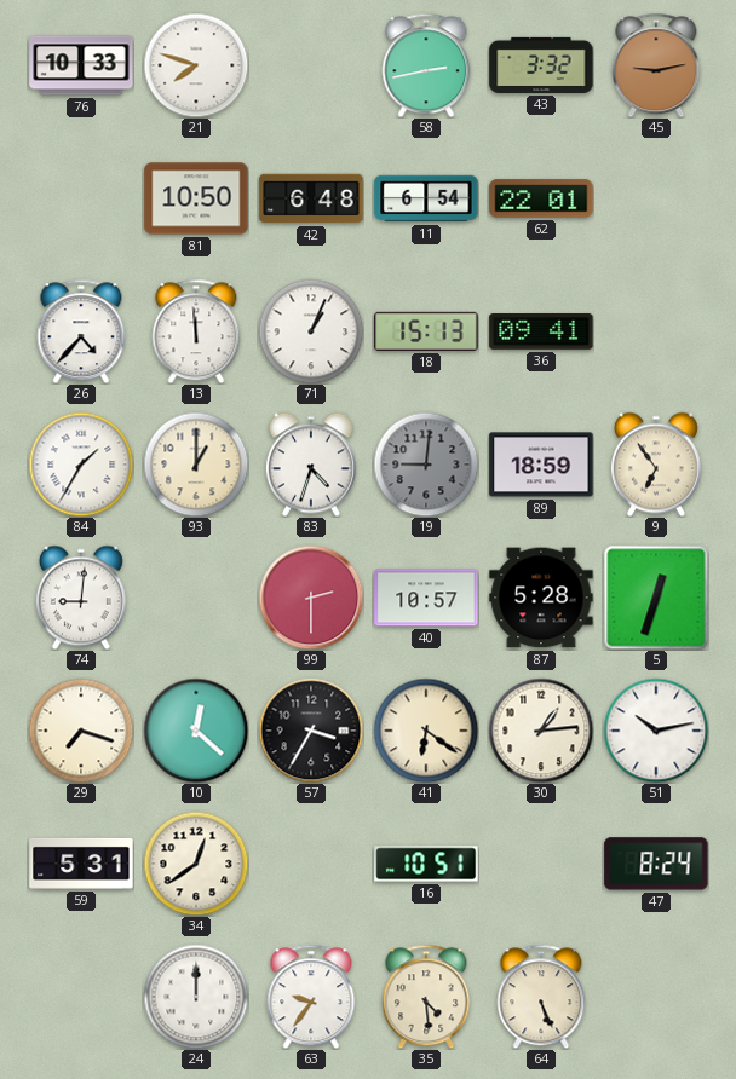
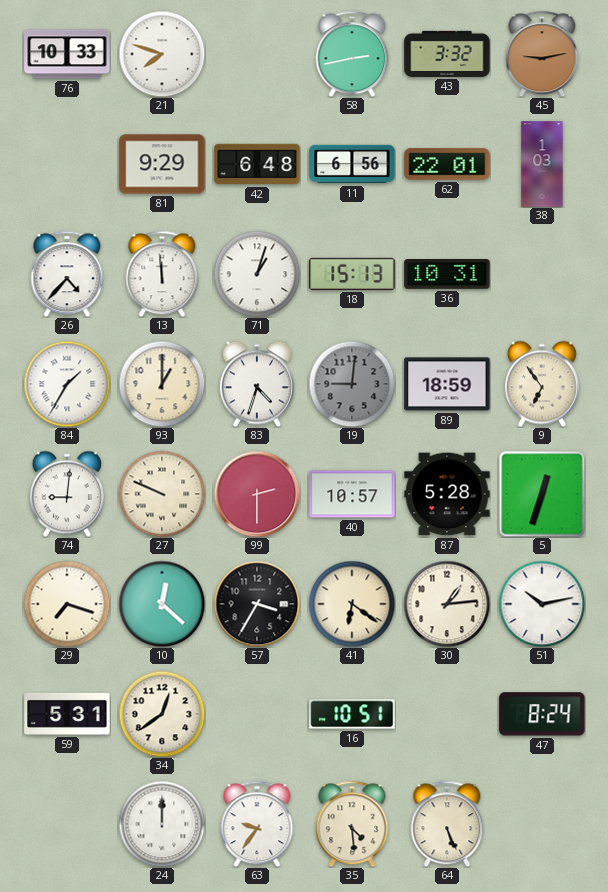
81: 10:50 -> 9:29 (162, 164)
11: 6:54 -> 6:56 (352, 164)
38: none -> 1:03 (542, 164)
71: 1:04 -> 1:03 (257, 274)
36: 09:41 -> 10:31 (447, 275)
27: none -> 9:49 (162, 494)
